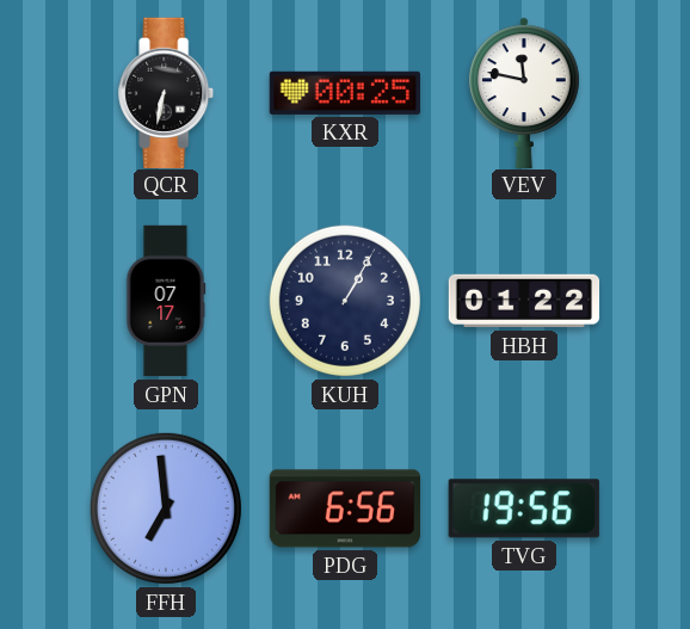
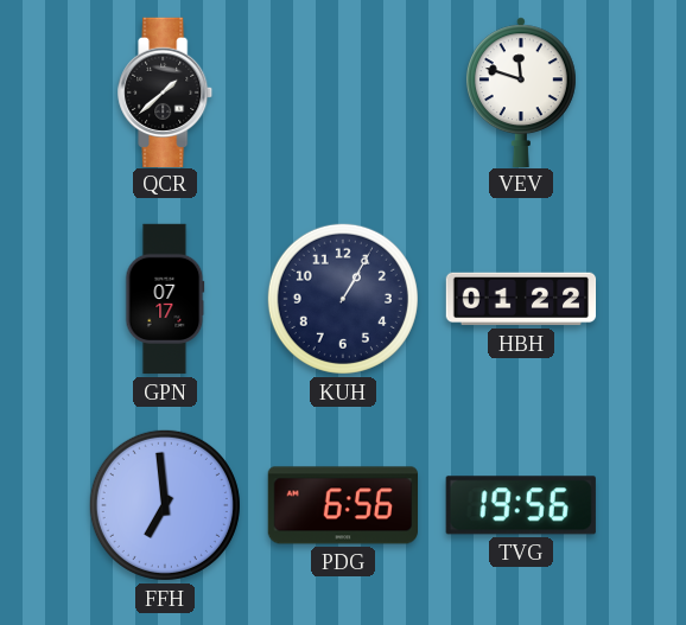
QCR: 6:32 -> 1:38 (166, 91)
KXR: 00:25 -> none (344, 93)
VEV: 11:47 -> 11:48 (521, 91)
